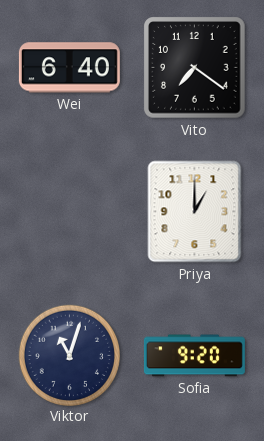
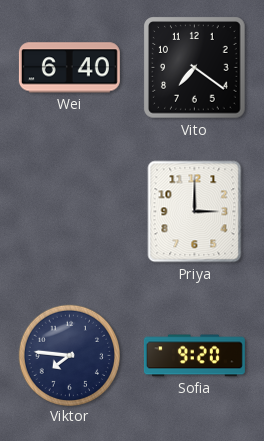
Priya: 1:00 -> 3:00 (195, 212)
Viktor: 11:03 -> 7:46 (69, 355)
